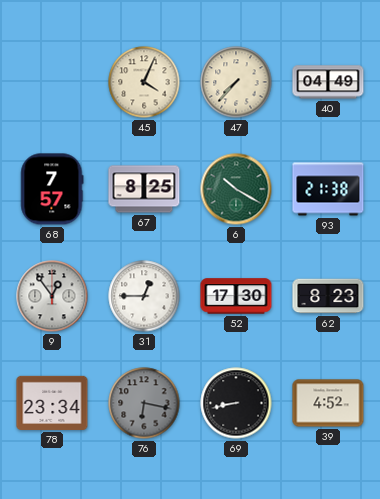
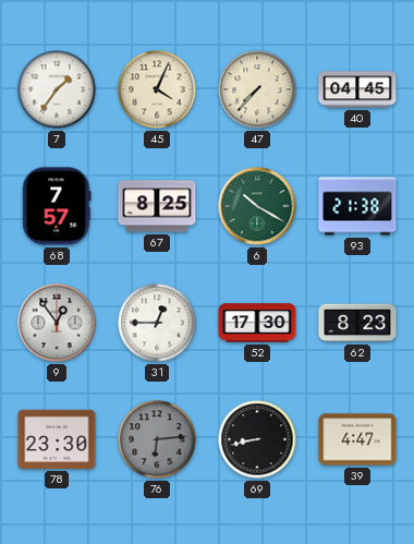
7: none -> 1:36 (57, 89)
40: 04:49 -> 04:45 (357, 89)
78: 23:34 -> 23:30 (57, 439)
76: 6:17 -> 6:14 (157, 439)
39: 4:52 -> 4:47 (357, 439)
